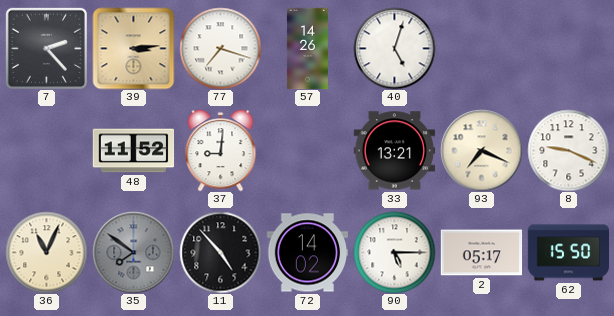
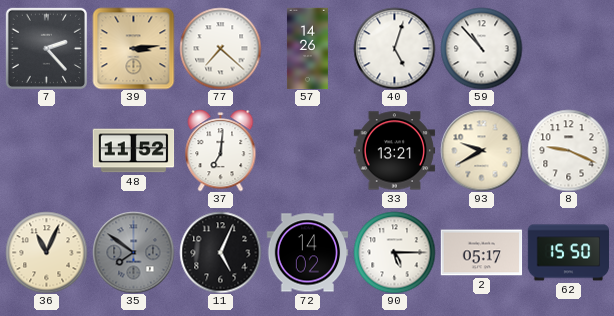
77: 7:18 -> 7:22 (220, 48)
59: none -> 10:53 (481, 48)
37: 9:01 -> 7:01 (221, 150)
93: 7:19 -> 9:40 (481, 150)
11: 4:53 -> 5:04 (220, 252)
